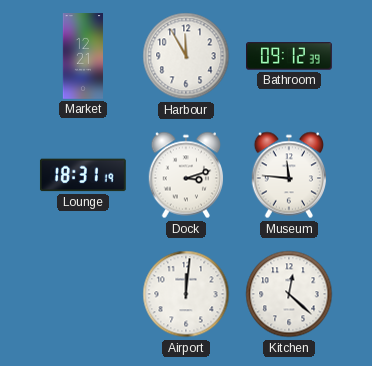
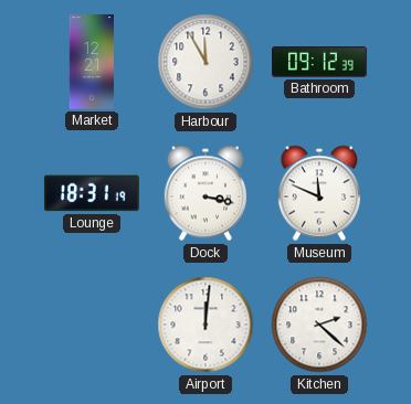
Dock: 3:12 -> 3:17 (204, 193)
Museum: 11:46 -> 11:49 (318, 193)
Kitchen: 12:22 -> 2:22 (319, 325)
